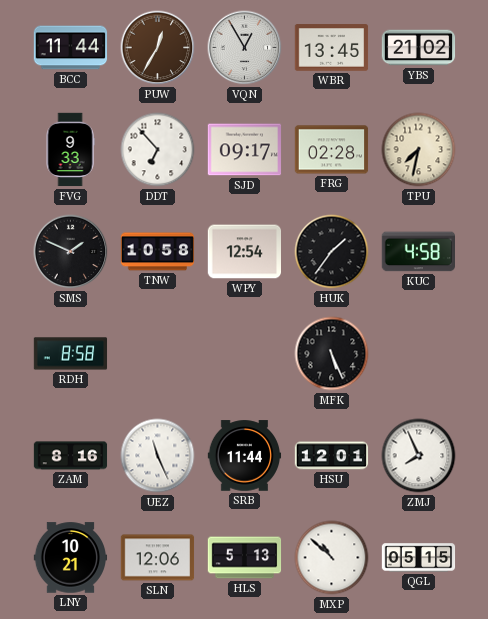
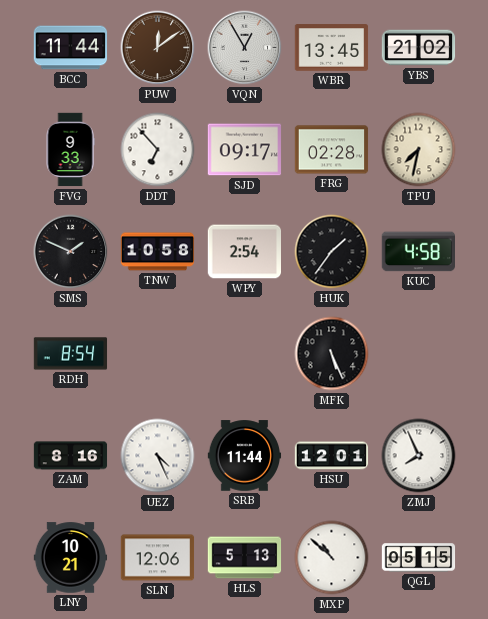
PUW: 12:35 -> 12:09 (158, 48)
WPY: 12:54 -> 2:54 (245, 252)
RDH: 8:58 -> 8:54 (71, 354)
UEZ: 11:26 -> 4:26 (158, 456)
